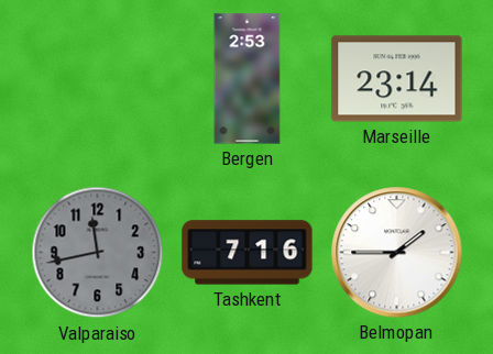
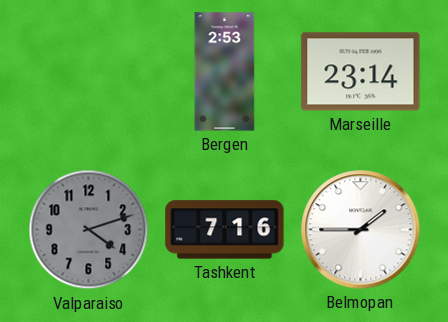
Valparaiso: 11:43 -> 4:12 (89, 230)
